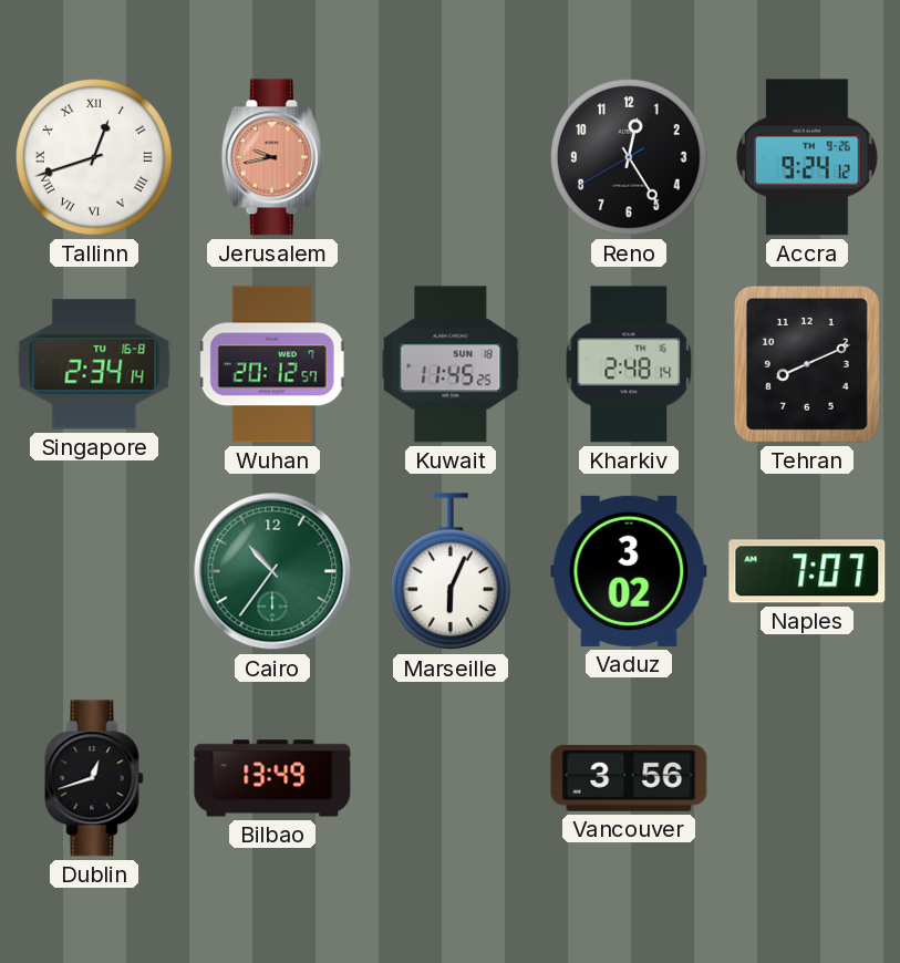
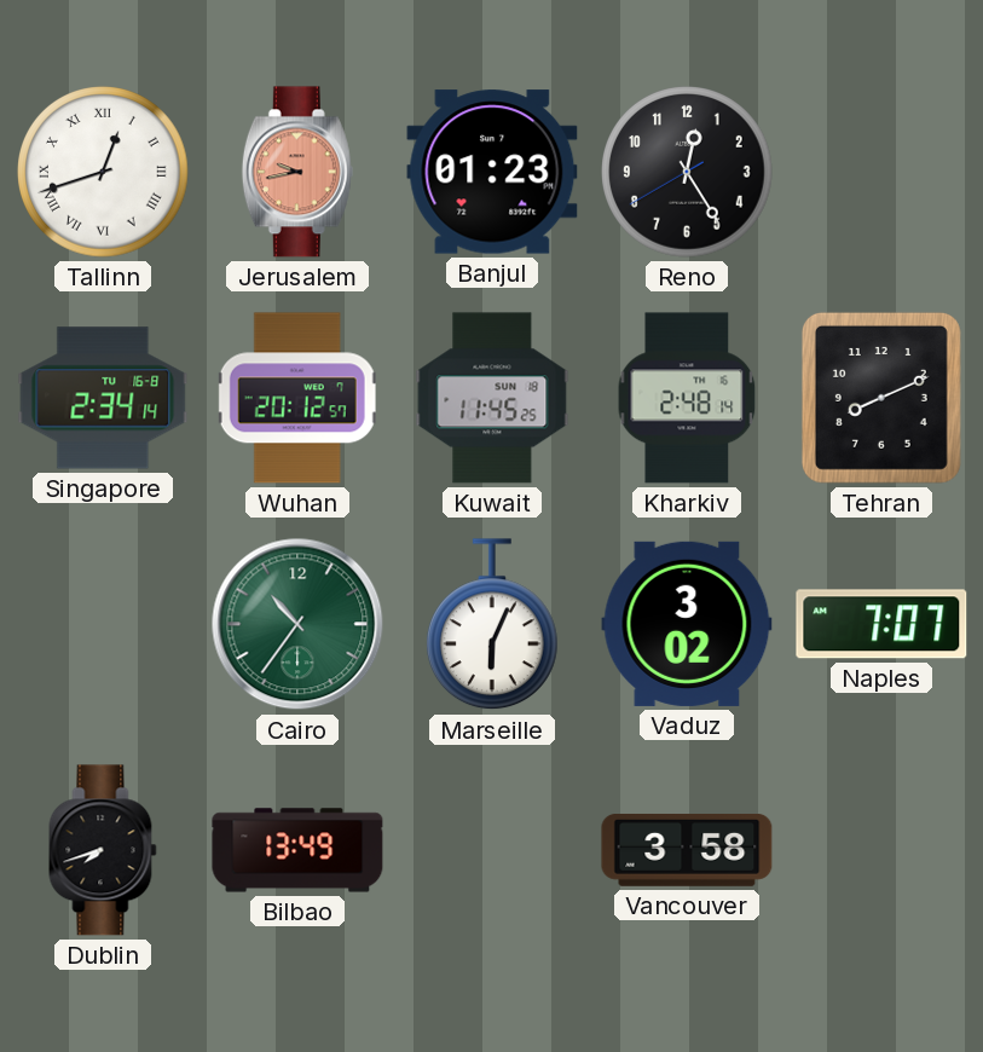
Banjul: none -> 01:23 (492, 172)
Accra: 9:24 -> none (807, 157)
Dublin: 12:42 -> 7:42 (103, 850)
Vancouver: 3:56 -> 3:58 (687, 850)
